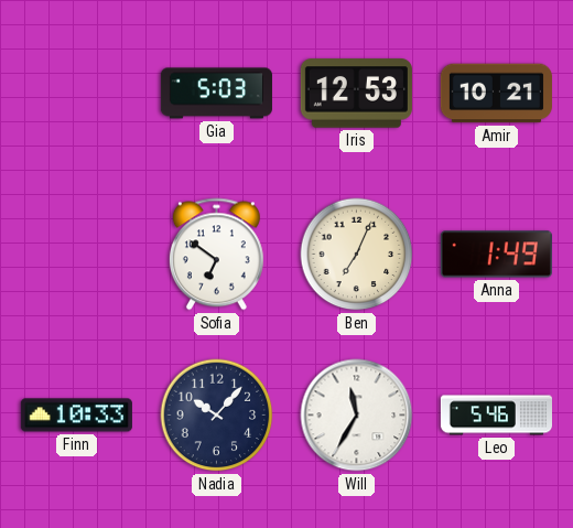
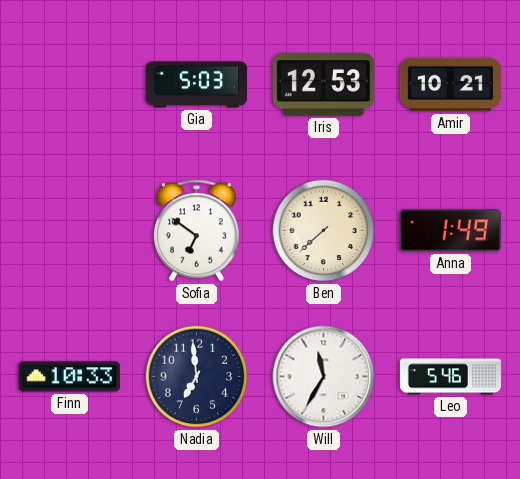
Ben: 7:04 -> 7:38 (324, 231)
Nadia: 10:07 -> 6:59 (197, 377)
